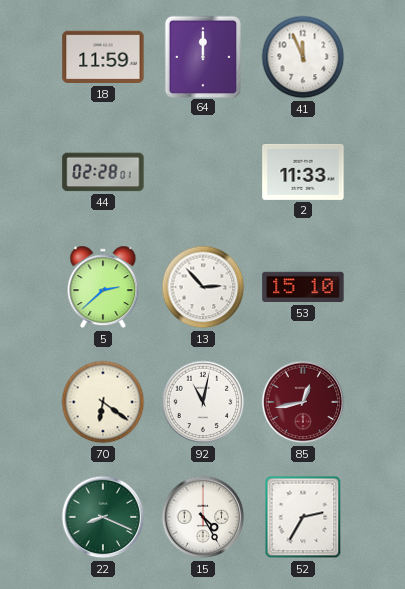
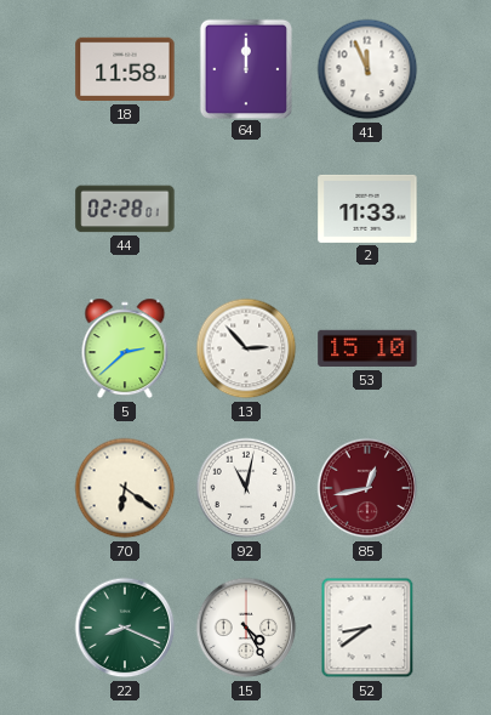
18: 11:59 -> 11:58 (125, 69)
52: 2:35 -> 8:39 (367, 628)
